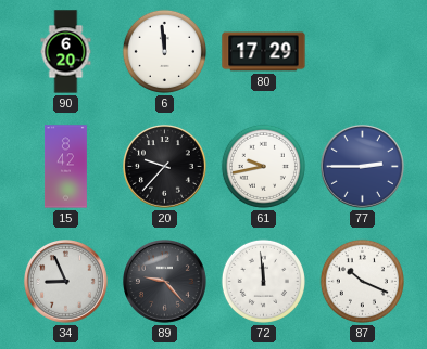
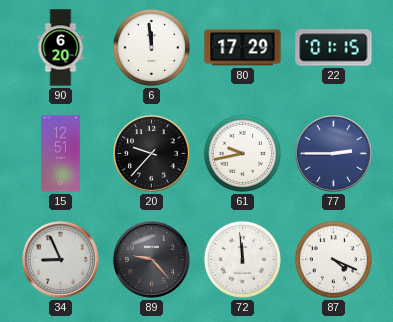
22: none -> 01:15 (334, 48)
15: 8:42 -> 12:51 (61, 154)
87: 10:19 -> 4:19 (333, 259)
